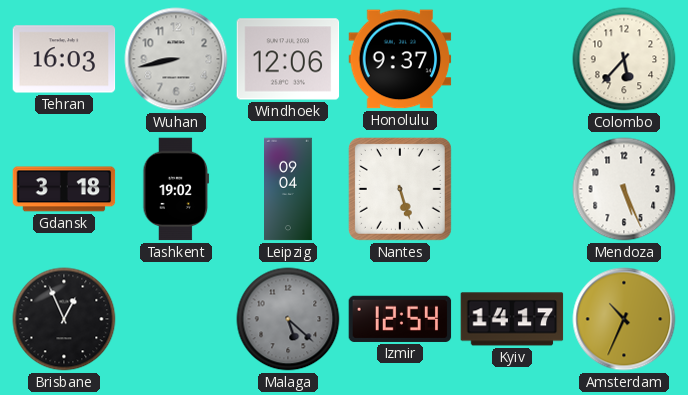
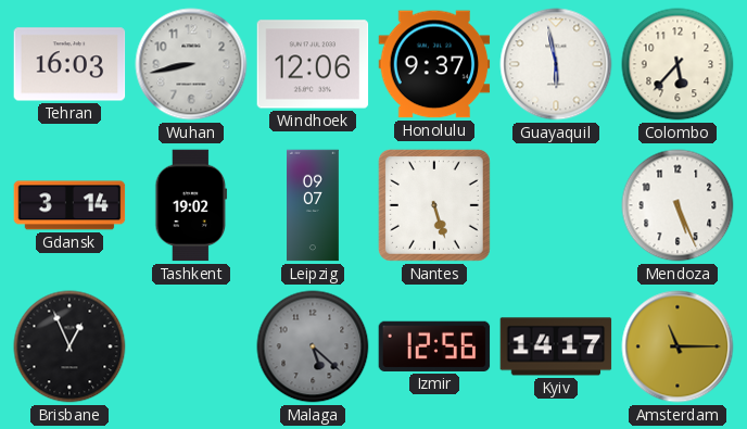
Guayaquil: none -> 5:58 (556, 64)
Gdansk: 3:18 -> 3:14 (69, 205)
Leipzig: 09:04 -> 09:07 (314, 205)
Izmir: 12:54 -> 12:56 (434, 346)
Amsterdam: 10:34 -> 11:15 (678, 346)
